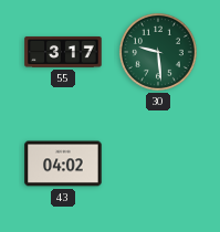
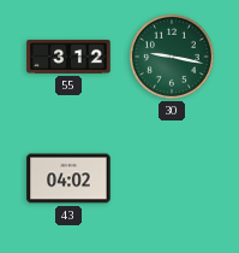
55: 3:17 -> 3:12 (68, 57)
30: 9:29 -> 9:17 (172, 57)
